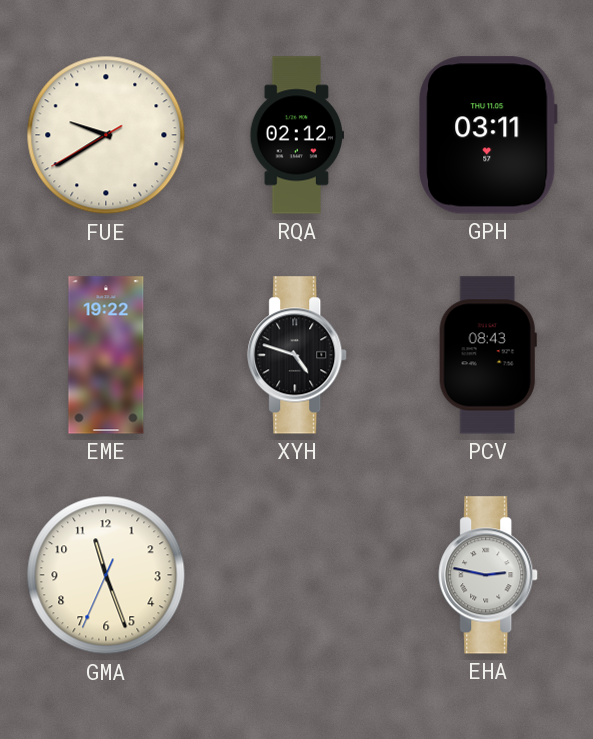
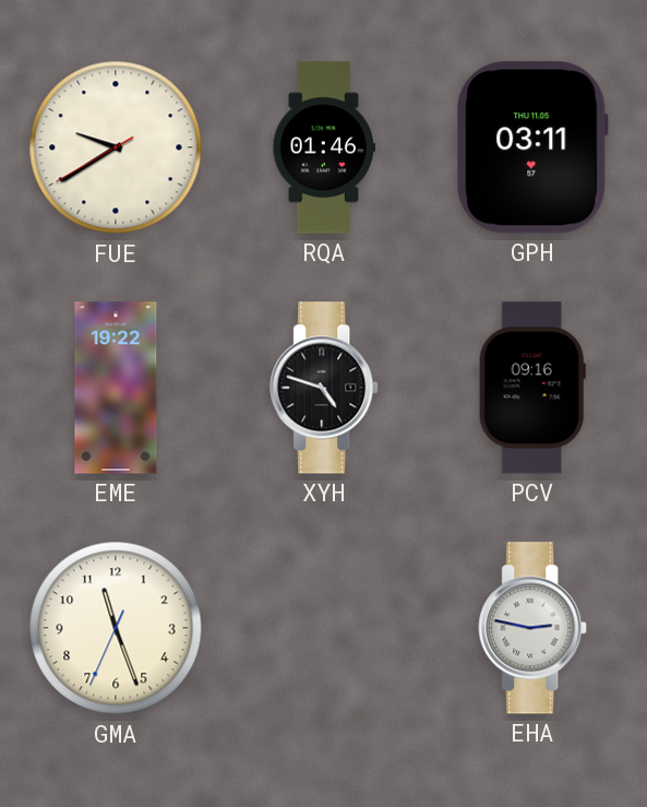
RQA: 02:12 -> 01:46 (323, 147)
PCV: 08:43 -> 09:16 (532, 388)
